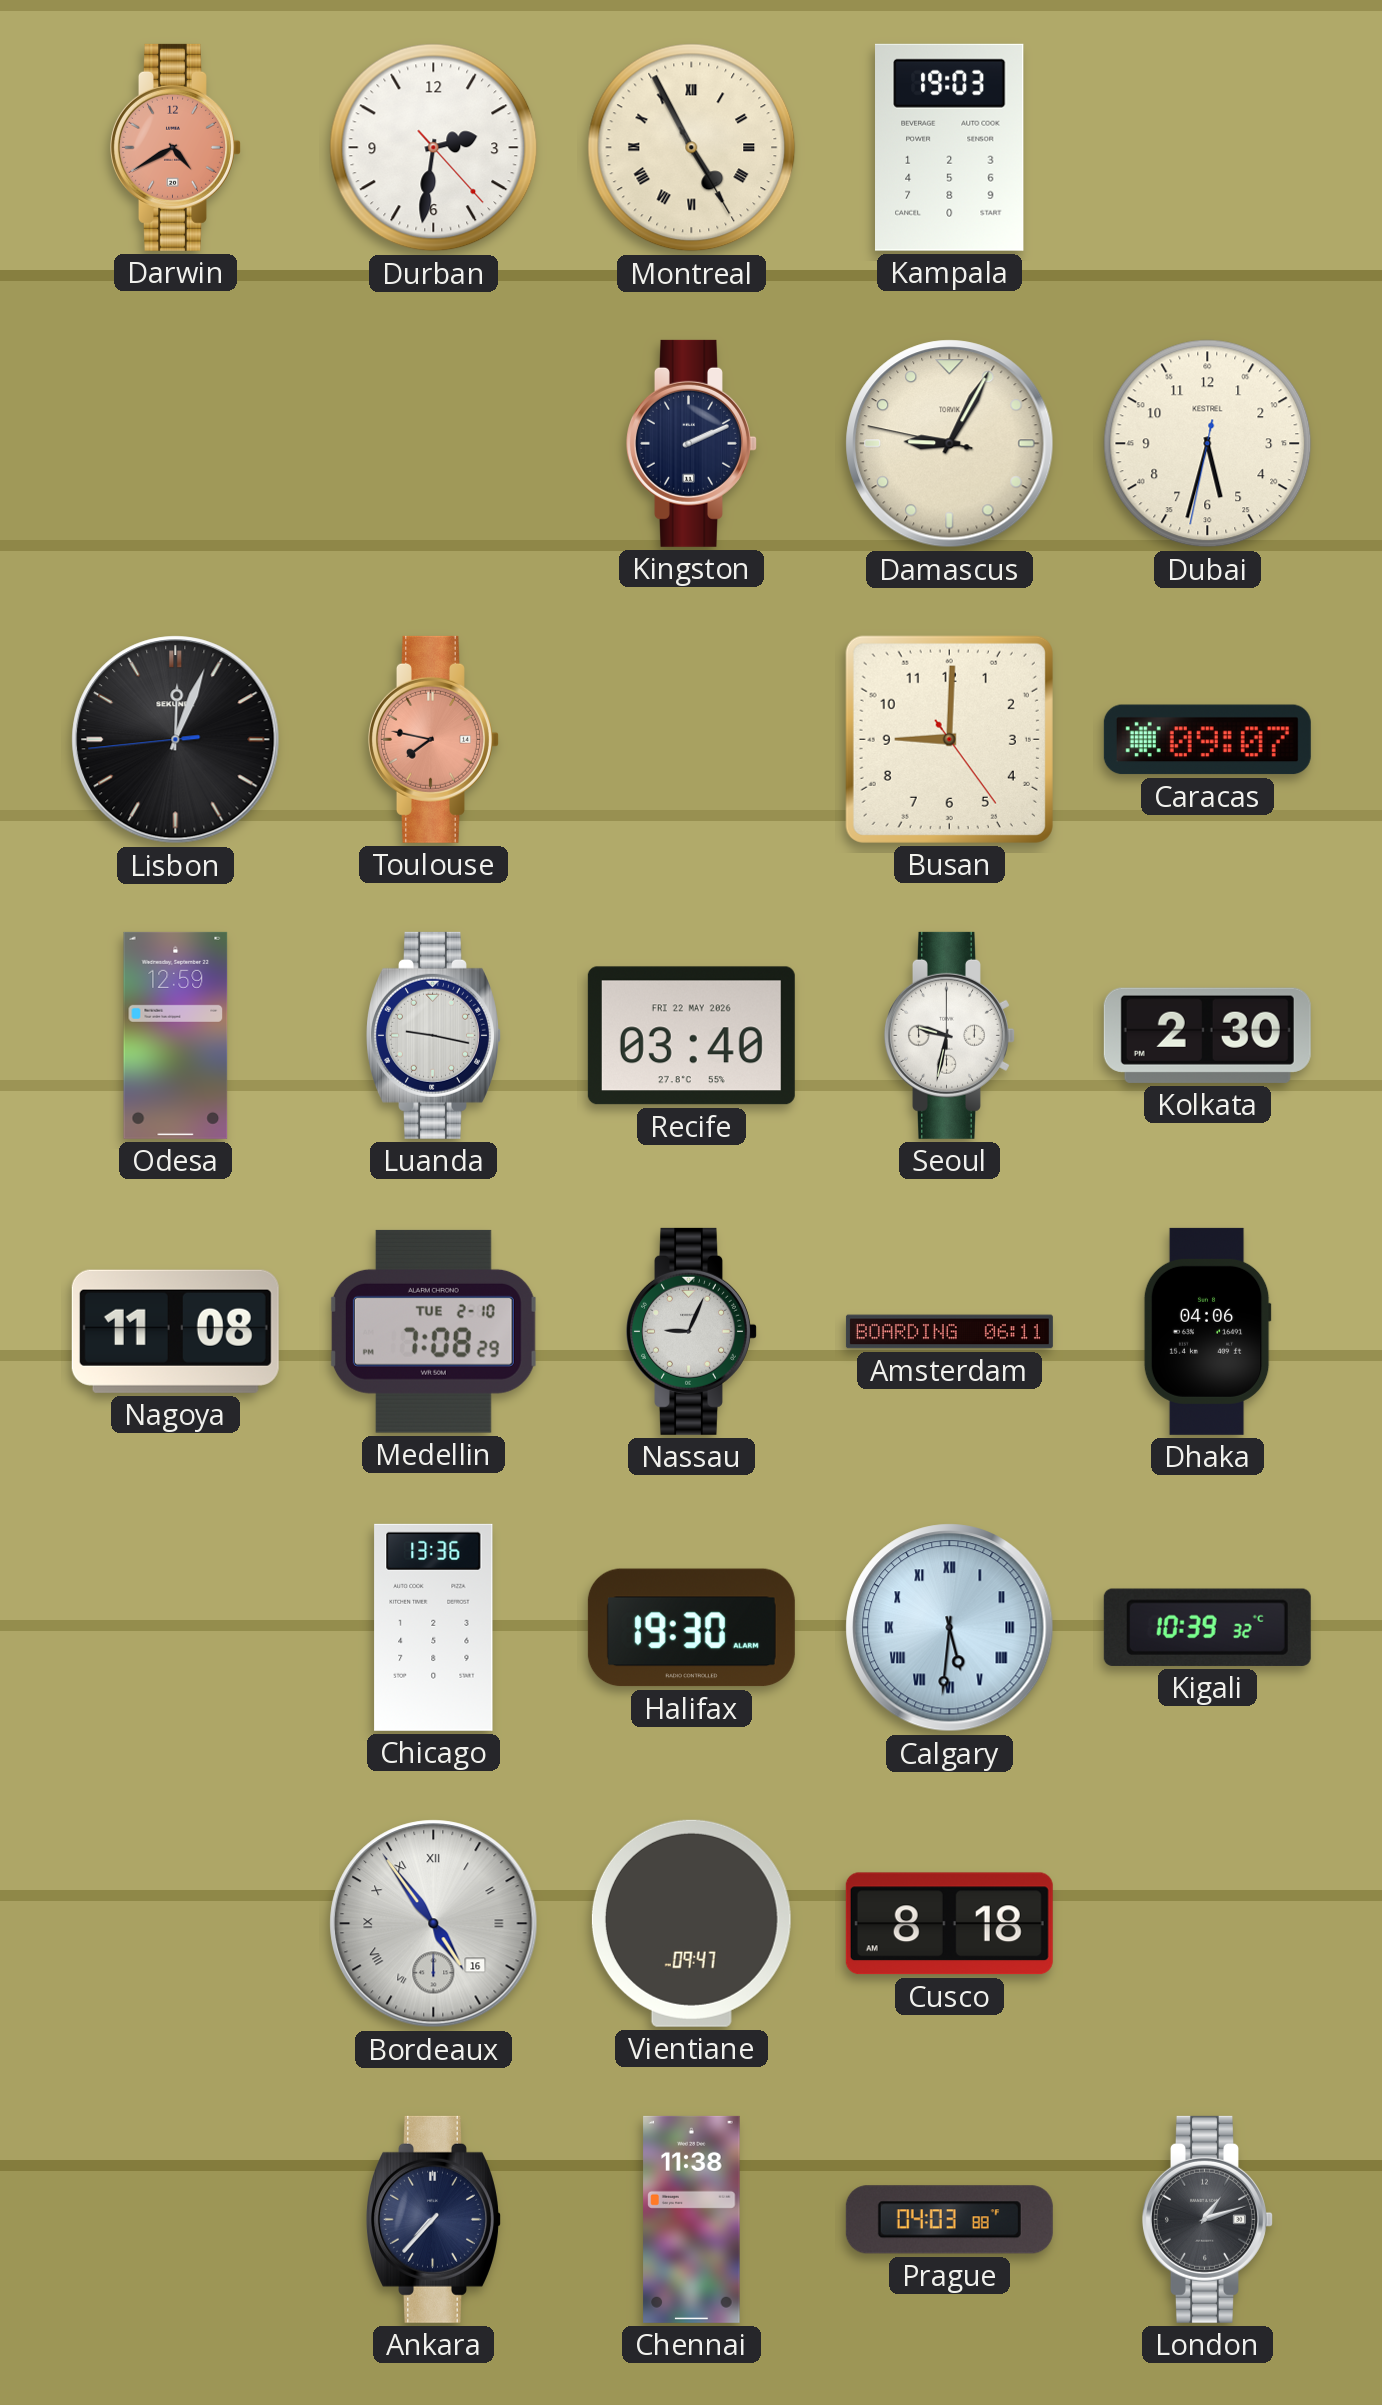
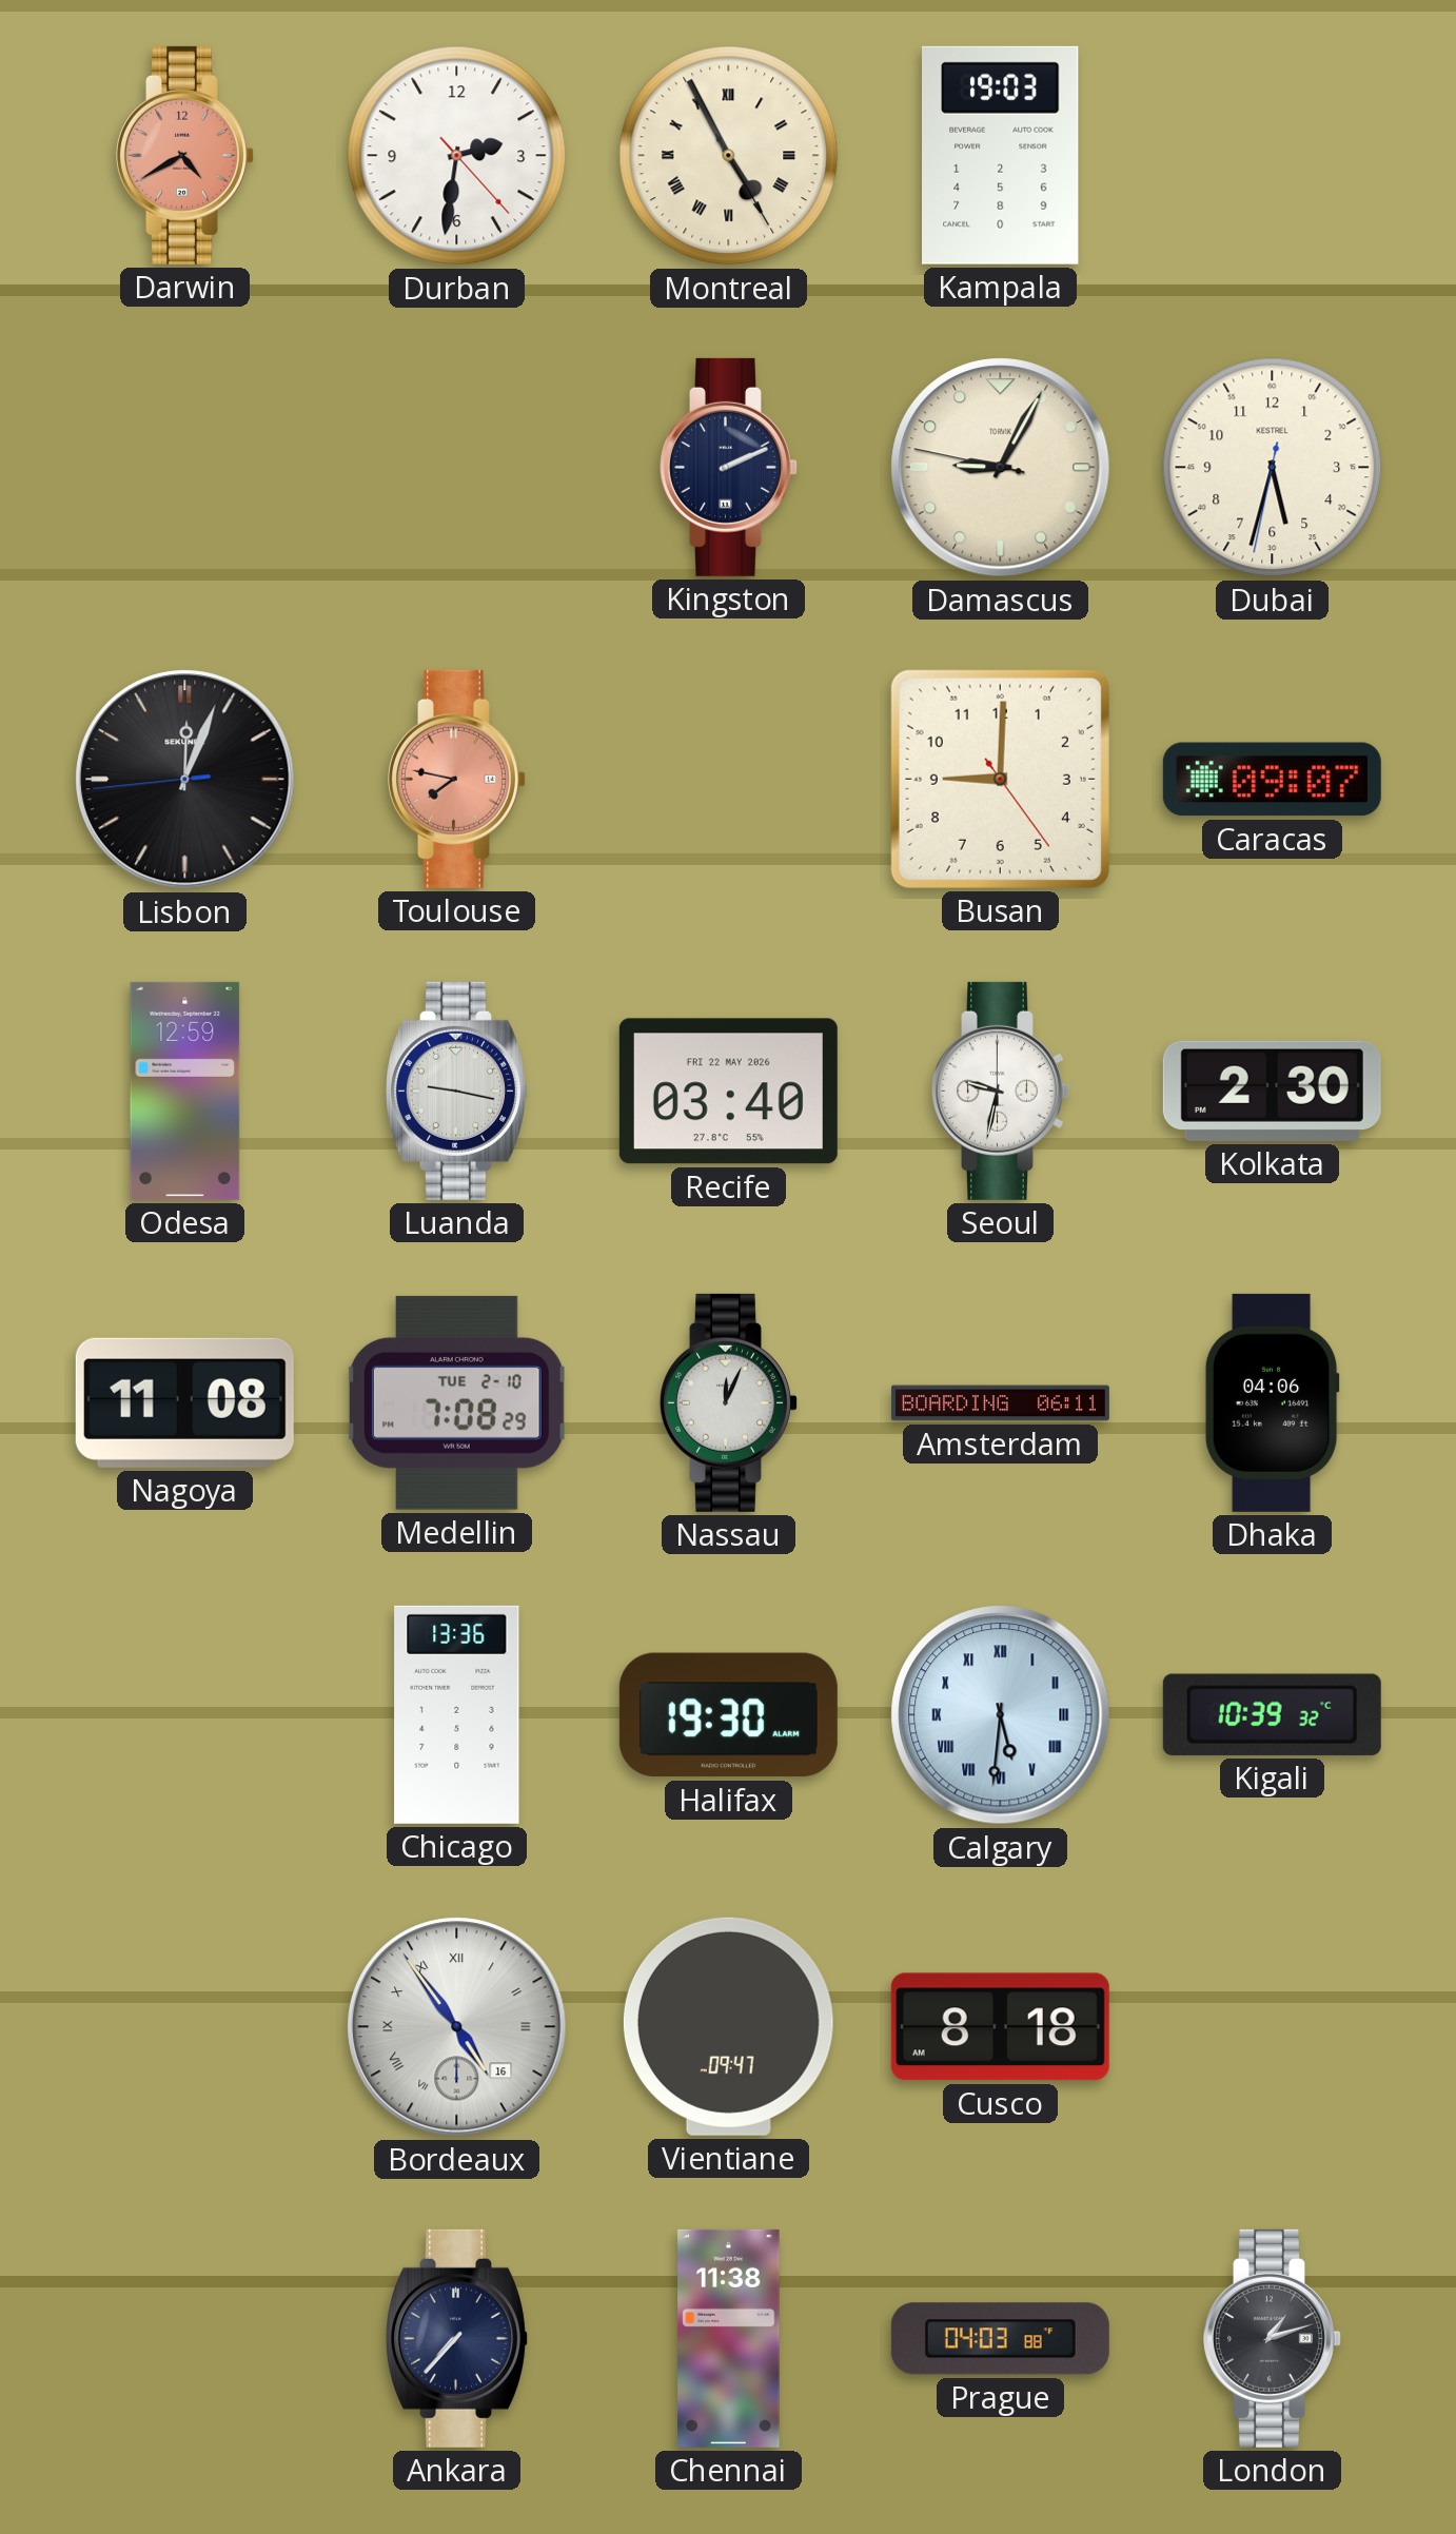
Nassau: 9:04 -> 12:04 (729, 1402)
